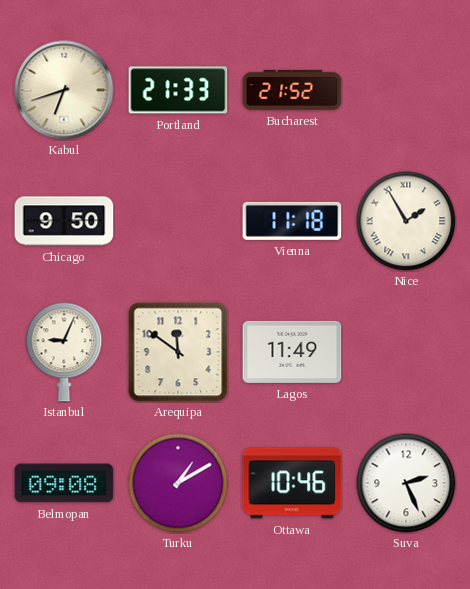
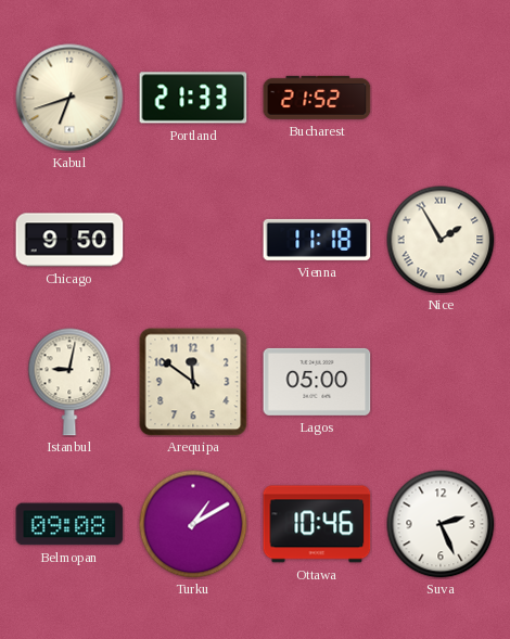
Istanbul: 9:04 -> 9:02 (69, 382)
Lagos: 11:49 -> 05:00 (317, 382)
